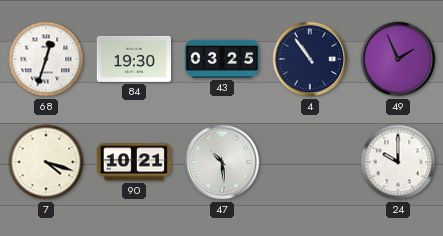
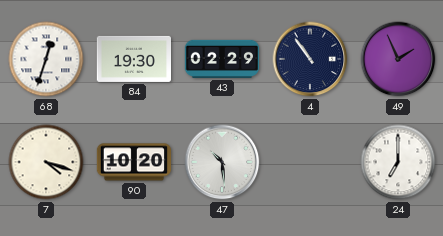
43: 03:25 -> 02:29 (222, 59)
90: 10:21 -> 10:20 (134, 162)
24: 10:00 -> 7:00 (398, 162)
